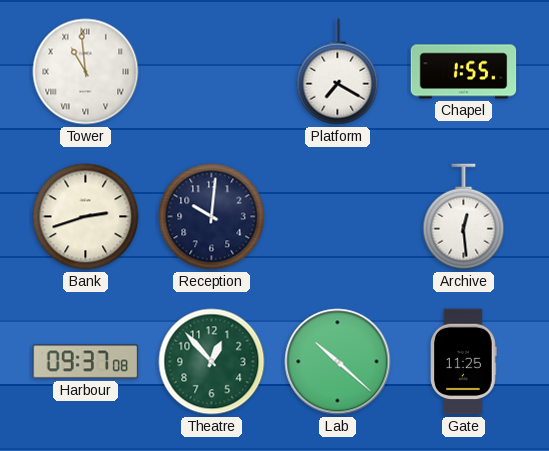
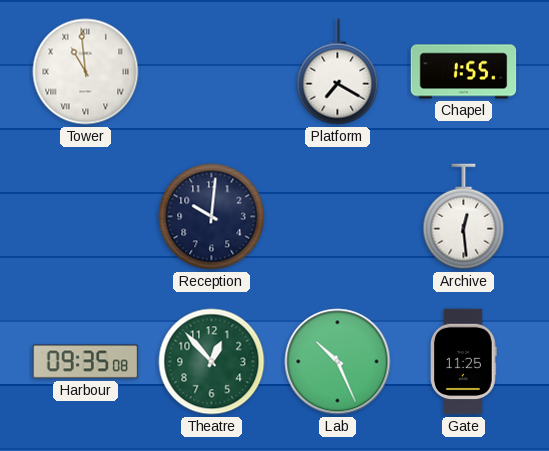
Bank: 2:42 -> none (86, 217)
Harbour: 09:37 -> 09:35 (86, 362)
Lab: 10:22 -> 10:26 (338, 362)
